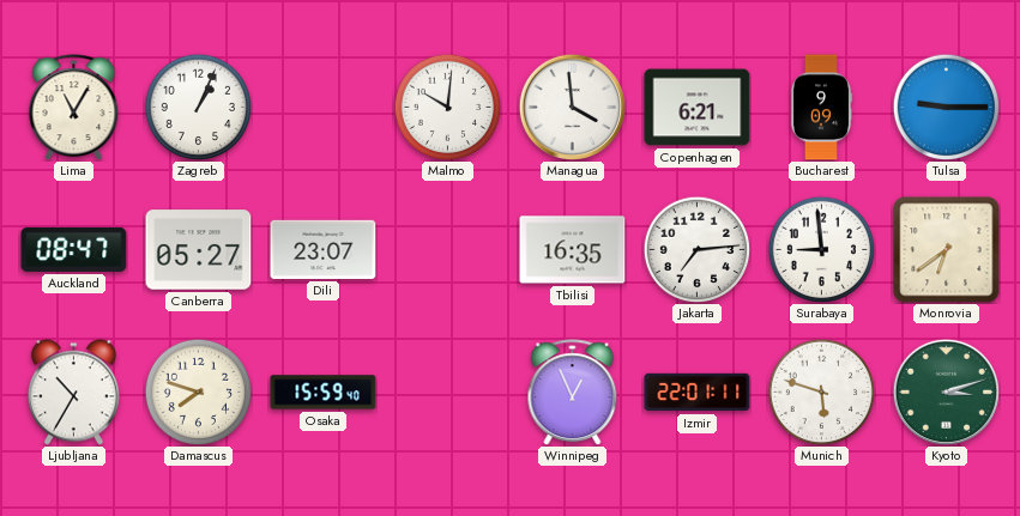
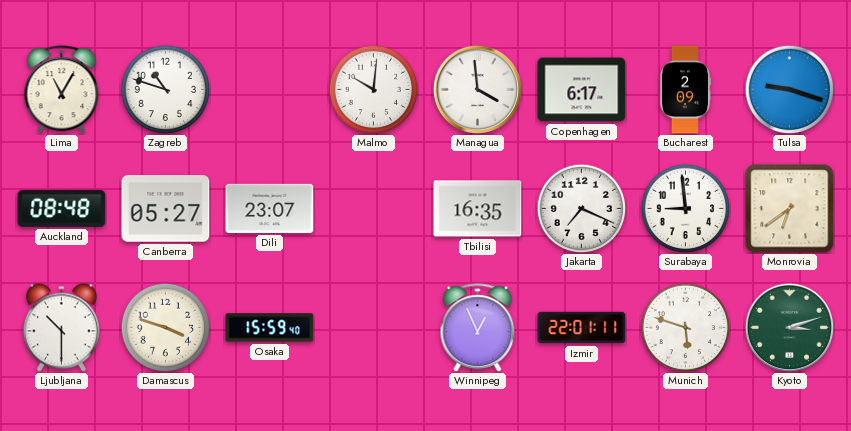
Zagreb: 1:04 -> 10:48 (165, 89)
Copenhagen: 6:21 -> 6:17 (582, 90)
Bucharest: 9:09 -> 2:09 (685, 90)
Tulsa: 9:15 -> 9:18 (789, 89)
Auckland: 08:47 -> 08:48 (62, 208)
Jakarta: 7:14 -> 7:19 (581, 208)
Ljubljana: 10:35 -> 10:30 (61, 328)
Damascus: 7:48 -> 3:48 (165, 327)
